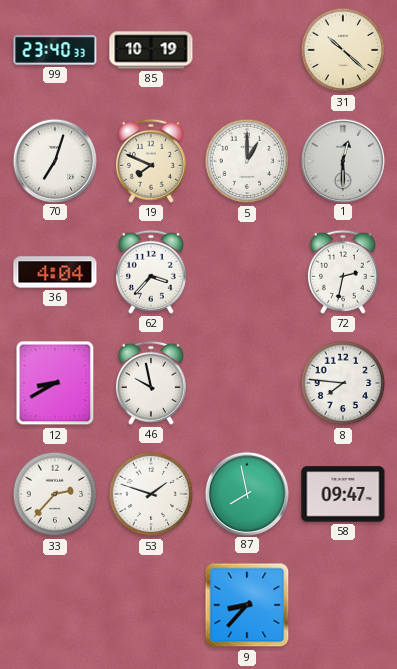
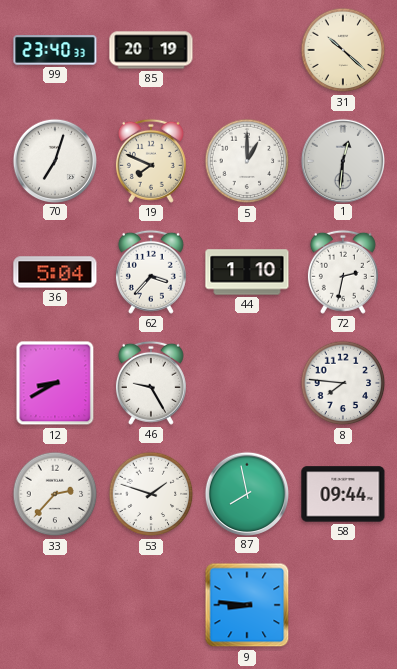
85: 10:19 -> 20:19 (151, 50)
1: 12:30 -> 12:31 (342, 160)
36: 4:04 -> 5:04 (55, 272)
44: none -> 1:10 (247, 272)
46: 9:58 -> 9:25 (151, 383)
58: 09:47 -> 09:44 (343, 494)
9: 8:37 -> 8:46 (247, 605)
